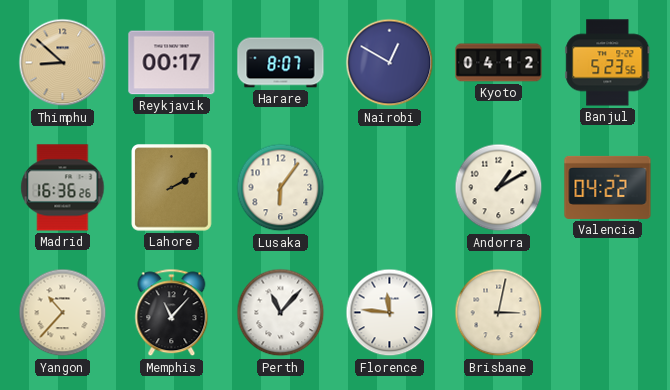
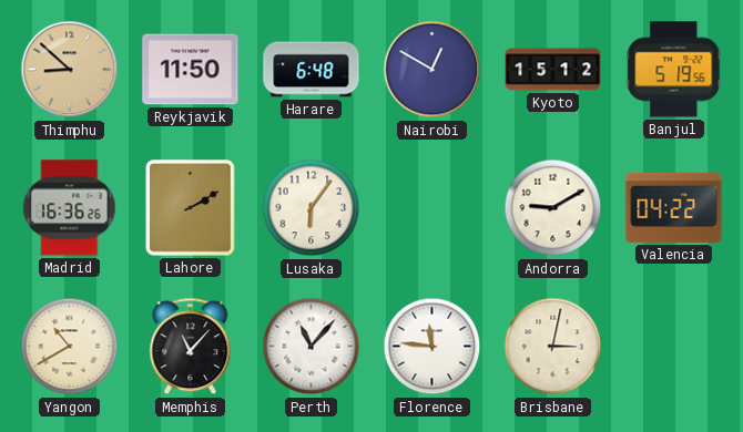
Reykjavik: 00:17 -> 11:50 (191, 70)
Harare: 8:07 -> 6:48 (312, 70)
Kyoto: 04:12 -> 15:12 (553, 70)
Banjul: 5:23 -> 5:19 (674, 70)
Andorra: 1:10 -> 9:10 (553, 208)
Yangon: 10:37 -> 10:40 (70, 347)
